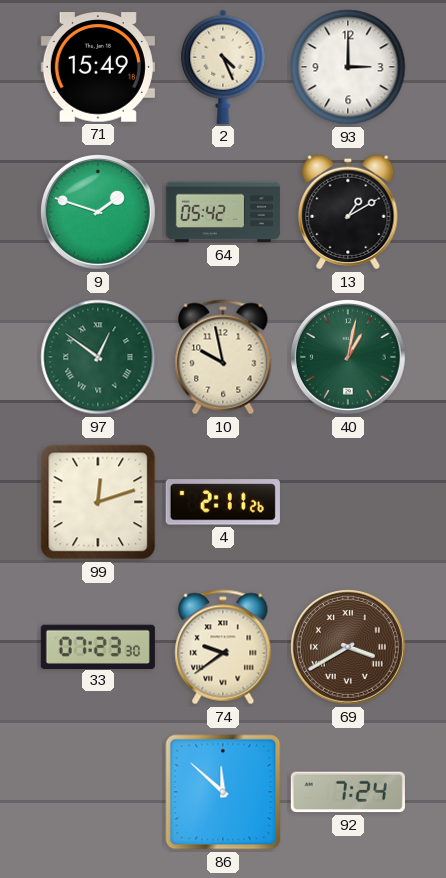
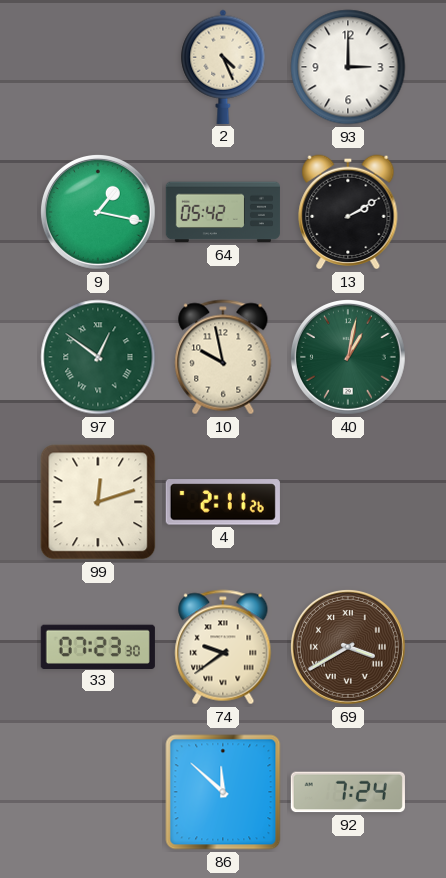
71: 15:49 -> none (98, 67)
9: 1:48 -> 1:17 (98, 212)
13: 1:10 -> 2:10 (348, 212)
